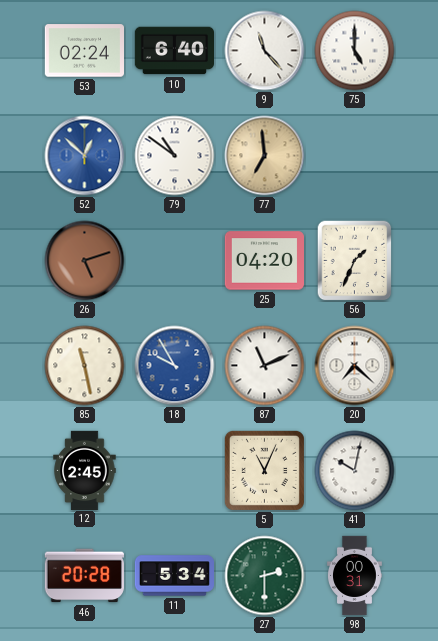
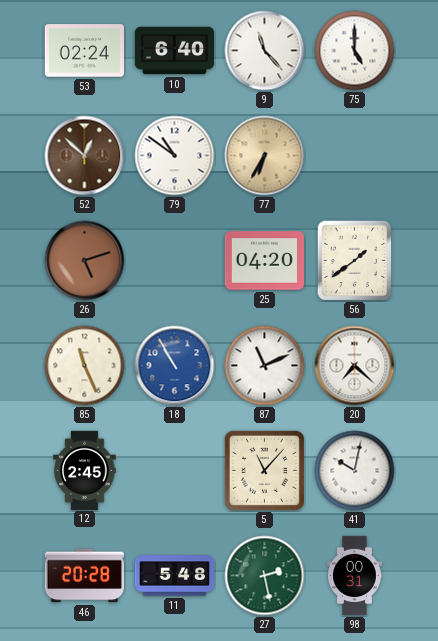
52 dial: blue -> brown (85, 156)
77: 6:59 -> 6:35 (265, 156)
56: 1:34 -> 1:39 (355, 261)
85: 11:28 -> 11:26 (85, 366)
18: 9:55 -> 10:55 (175, 366)
5: 11:04 -> 11:07 (264, 470)
11: 5:34 -> 5:48 (175, 576)
27: 2:30 -> 2:28 (265, 576)
